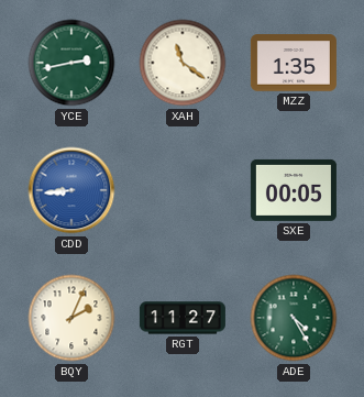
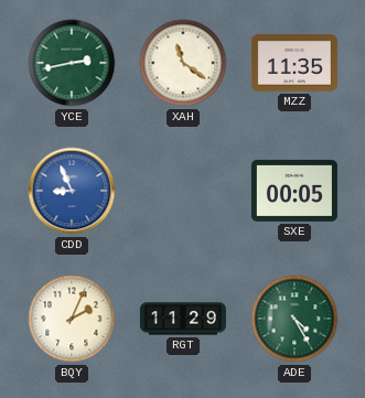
MZZ: 1:35 -> 11:35 (294, 63)
CDD: 8:44 -> 8:56 (72, 191)
RGT: 11:27 -> 11:29 (183, 319)
